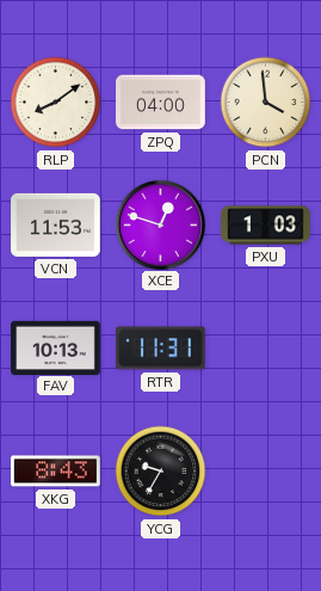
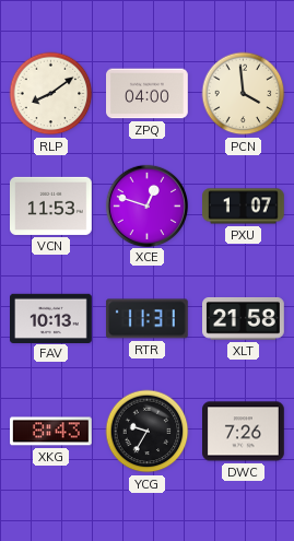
PXU: 1:03 -> 1:07 (244, 207)
XLT: none -> 21:58 (244, 318)
DWC: none -> 7:26 (244, 432)
